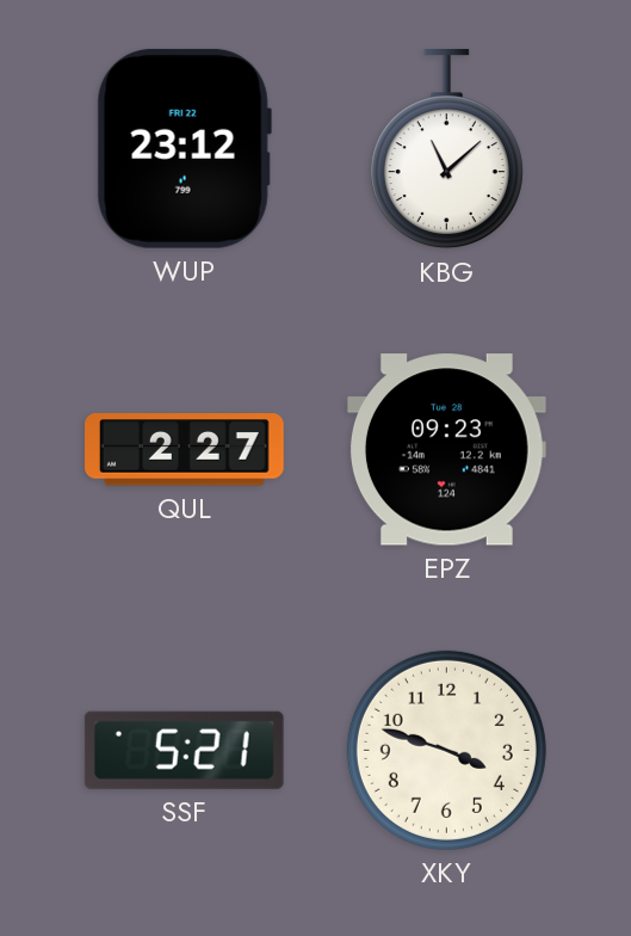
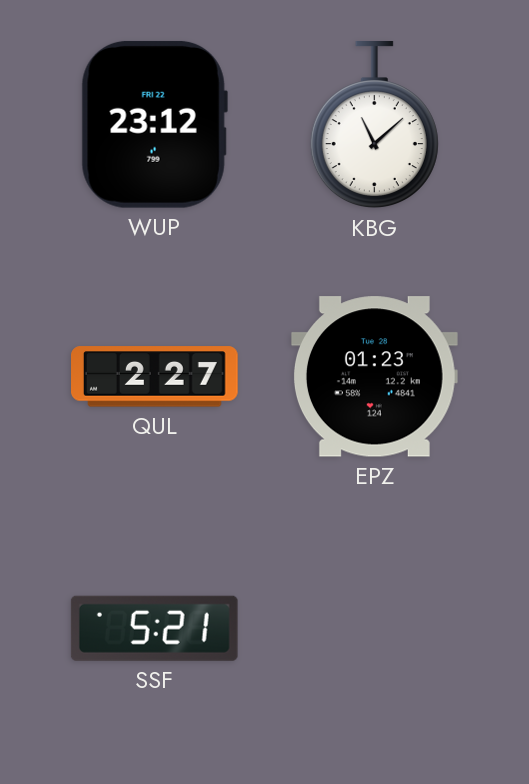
EPZ: 09:23 -> 01:23 (374, 377)
XKY: 3:48 -> none (446, 750)
